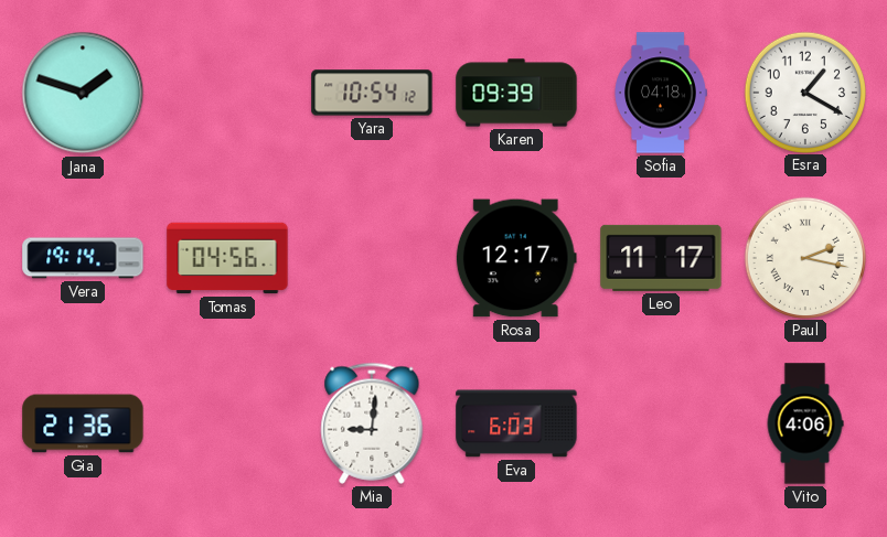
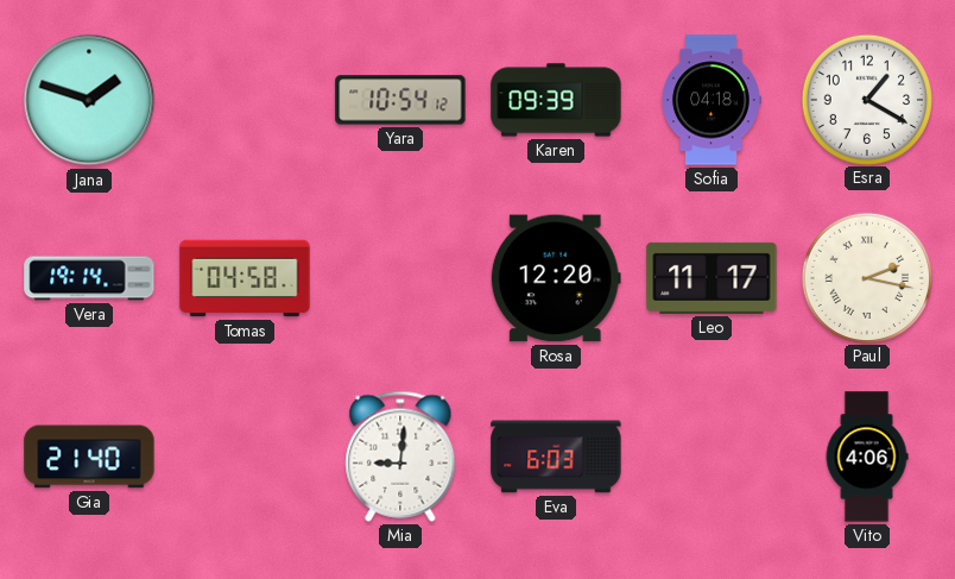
Tomas: 04:56 -> 04:58 (245, 278)
Rosa: 12:17 -> 12:20 (556, 278)
Gia: 21:36 -> 21:40 (89, 457)
